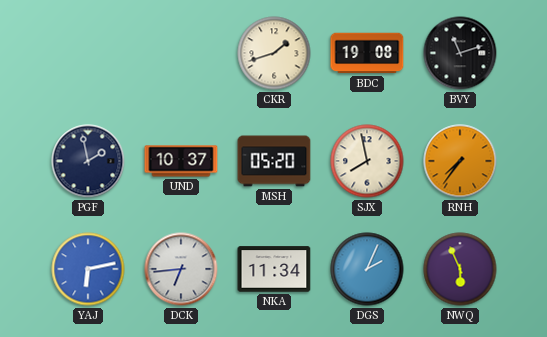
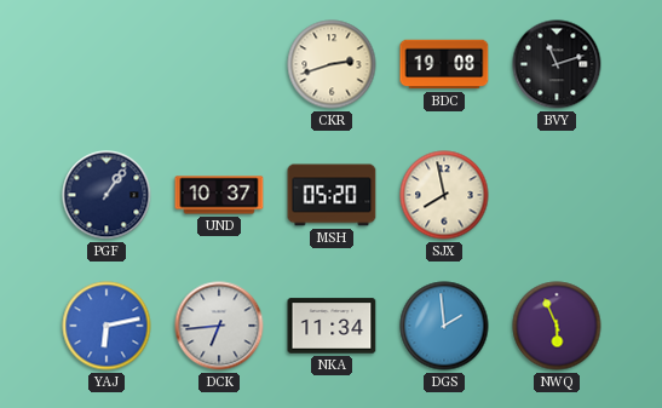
CKR: 1:42 -> 2:42 (332, 64)
PGF: 1:58 -> 1:06 (107, 195)
RNH: 7:36 -> none (460, 161)
DGS: 2:04 -> 1:59 (444, 326)
